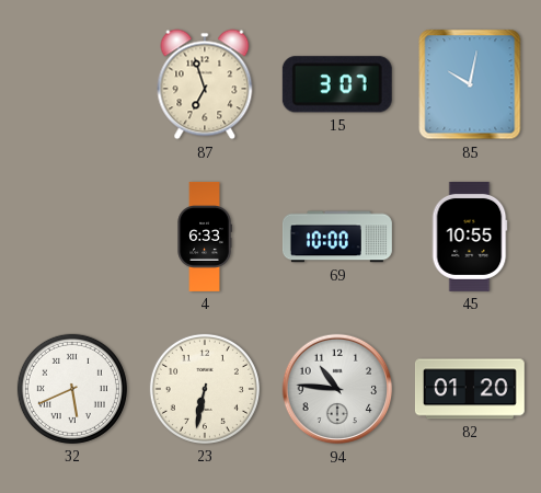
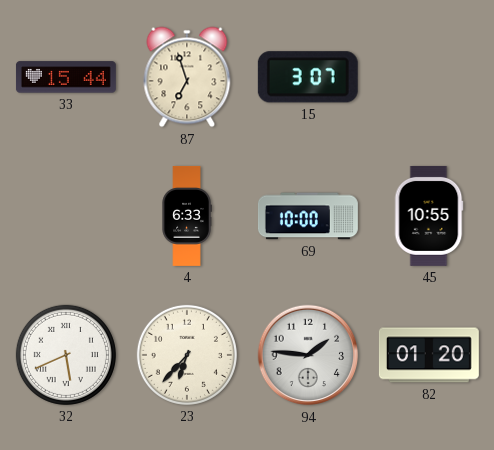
33: none -> 15:44 (66, 77)
85: 10:02 -> none (470, 84)
23: 6:32 -> 6:37 (187, 355)
94: 10:46 -> 1:46 (308, 355)
